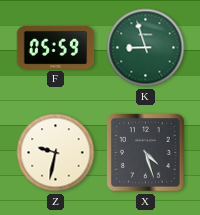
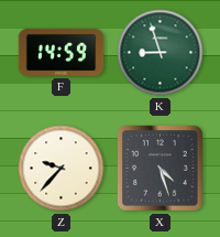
F: 05:59 -> 14:59 (62, 52)
Z: 9:32 -> 9:37 (62, 169)
